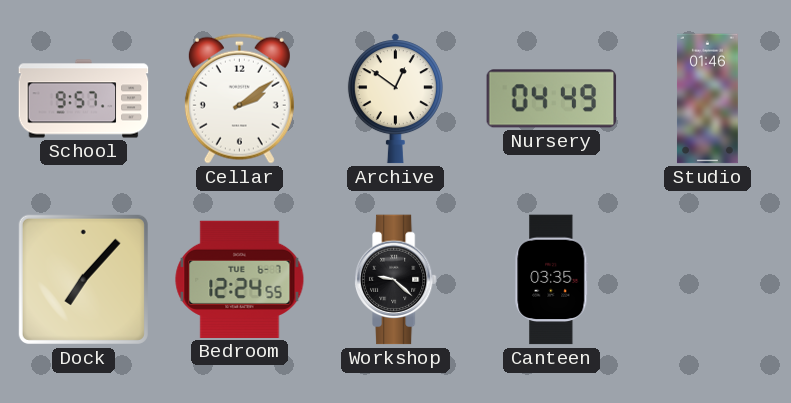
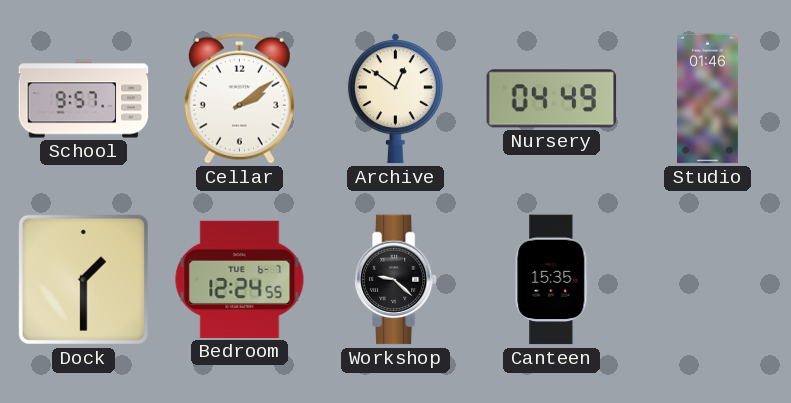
Dock: 7:07 -> 1:30 (83, 279)
Canteen: 03:35 -> 15:35 (552, 280)
